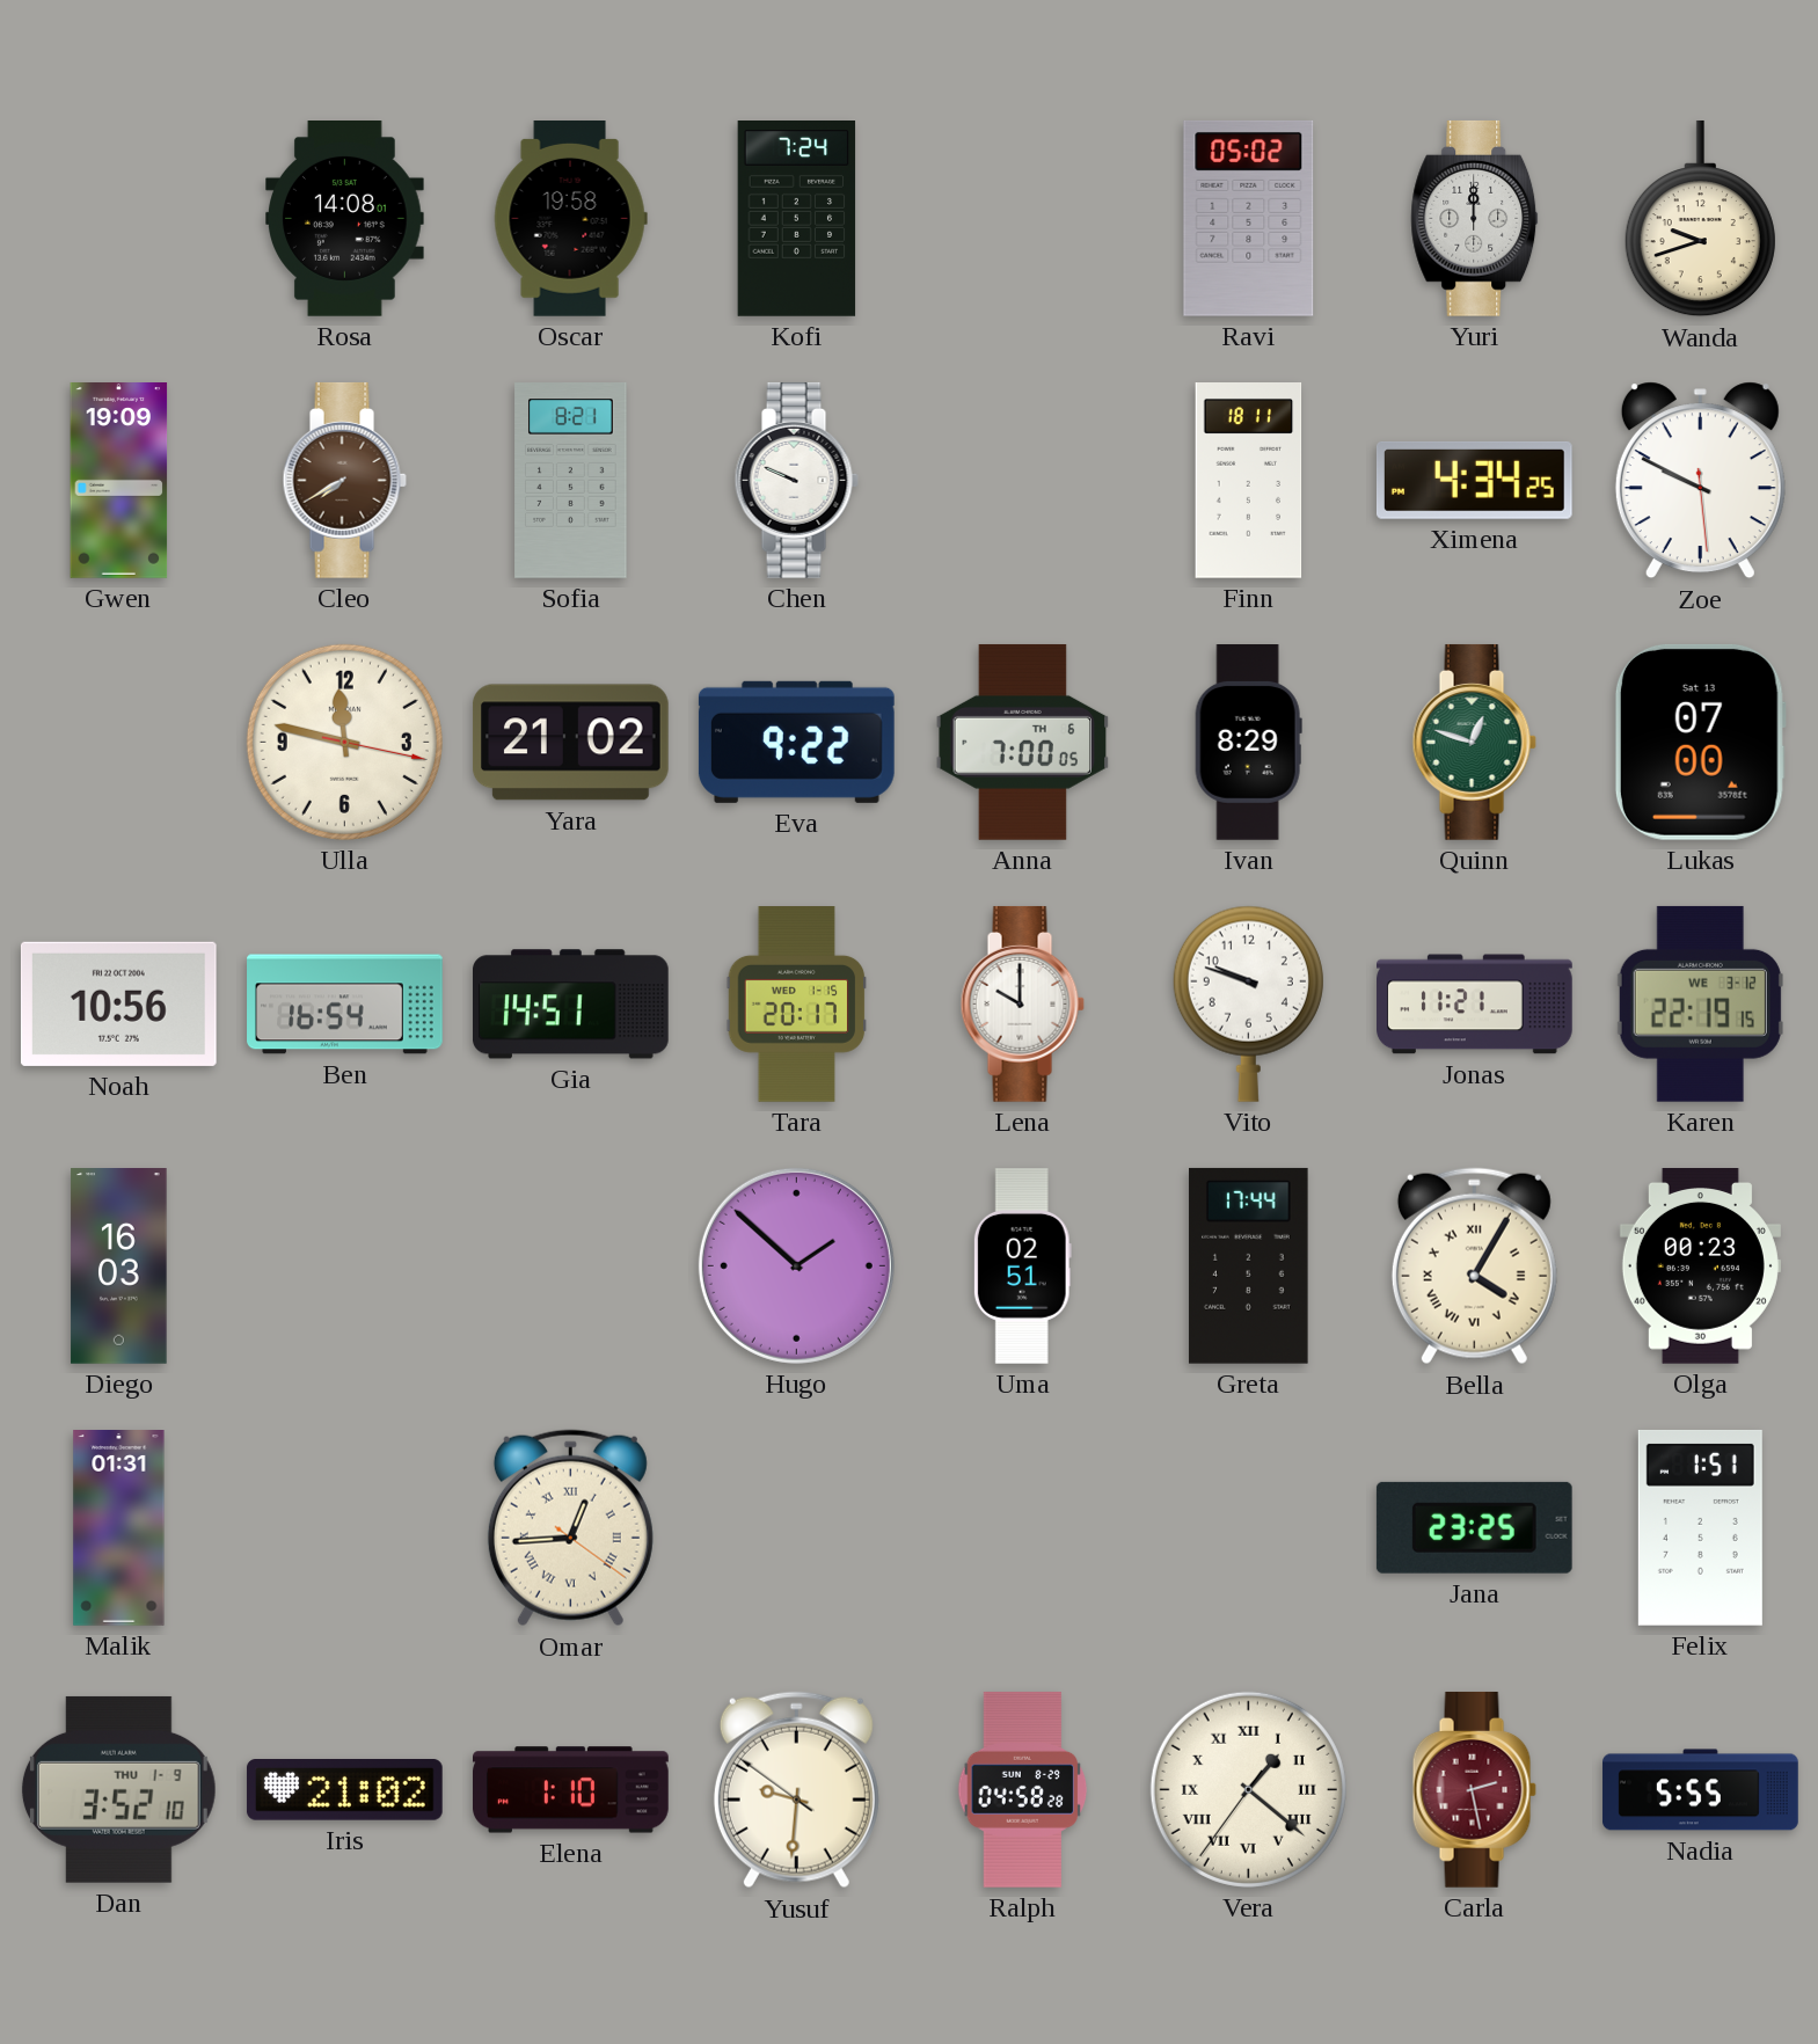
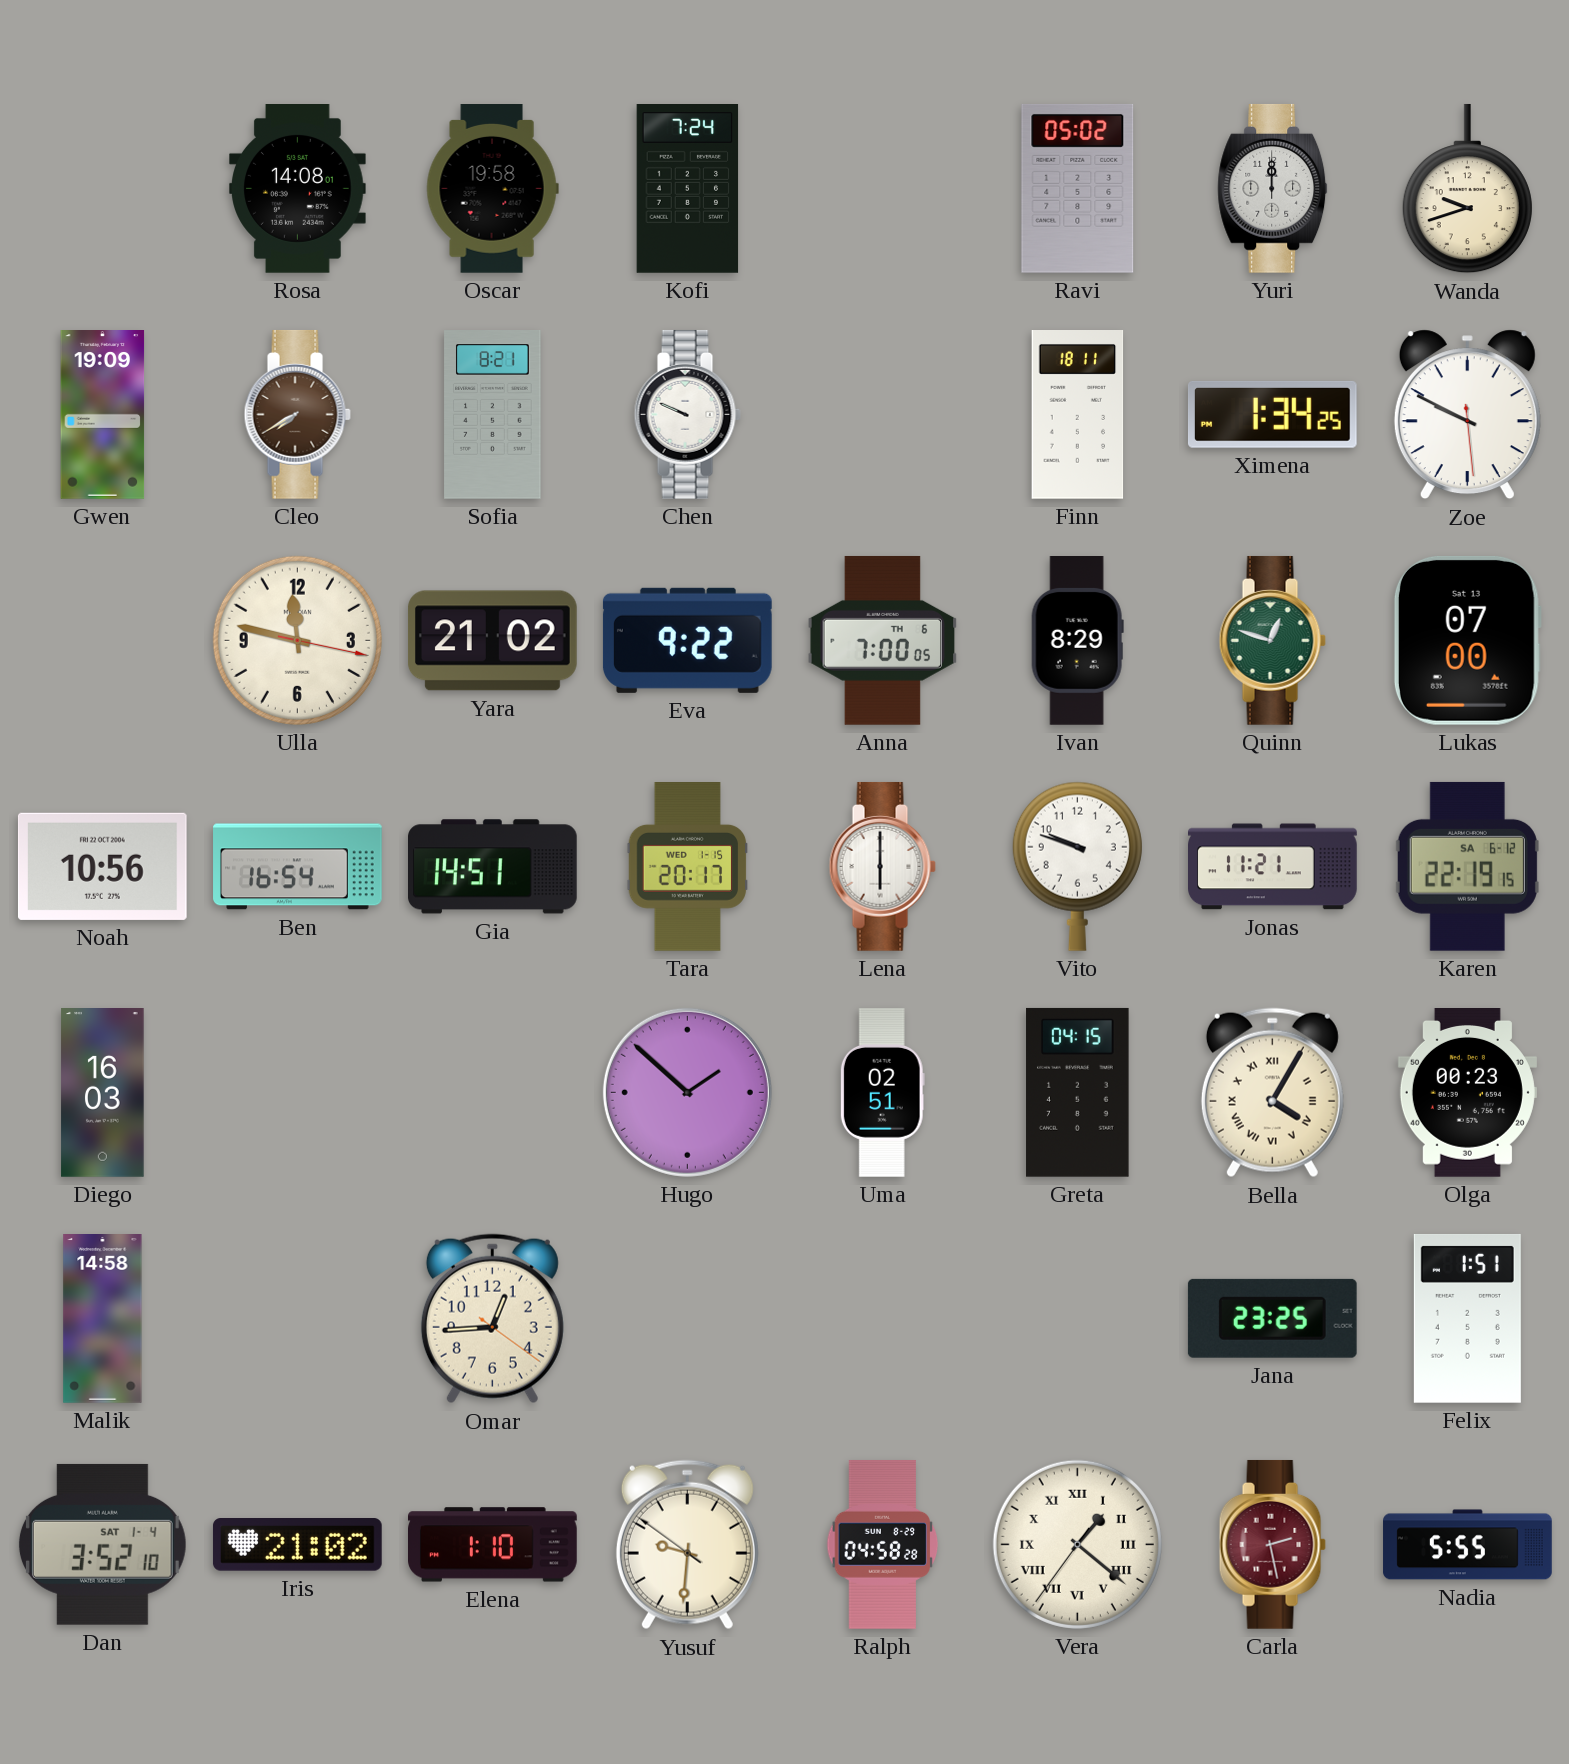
Ximena: 4:34 -> 1:34 (1272, 414)
Lena: 10:00 -> 6:00 (882, 866)
Karen date: WE 3-12 -> SA 6-12 (1467, 866)
Greta: 17:44 -> 04:15 (1078, 1092)
Malik: 01:31 -> 14:58 (103, 1319)
Omar numerals: Roman -> Arabic (492, 1319)
Dan date: THU 1-9 -> SAT 1-4 (102, 1544)
